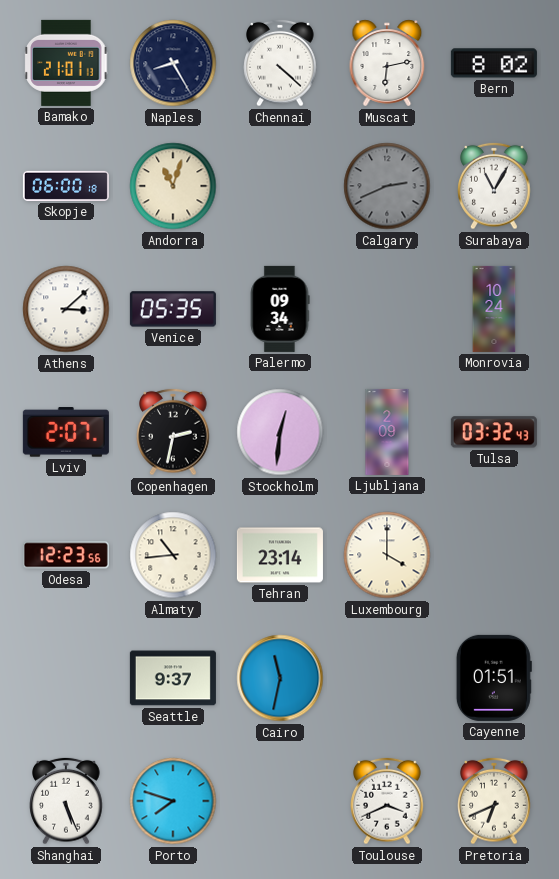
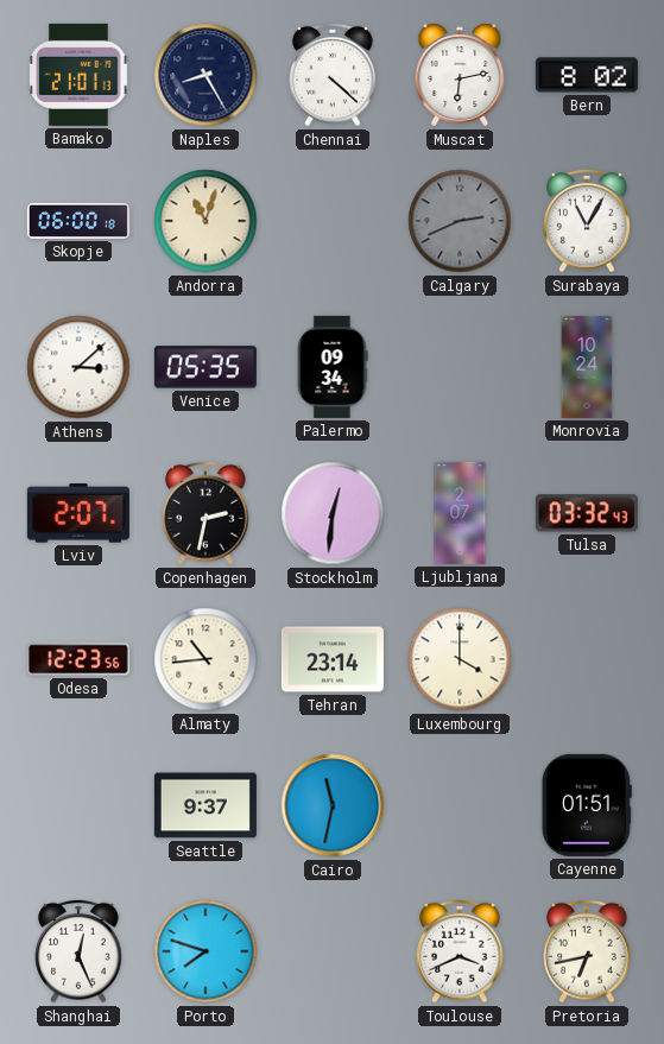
Ljubljana: 2:09 -> 2:07 (460, 513)
Shanghai: 5:26 -> 12:26 (78, 951)
Pretoria: 6:41 -> 6:43 (587, 951)
